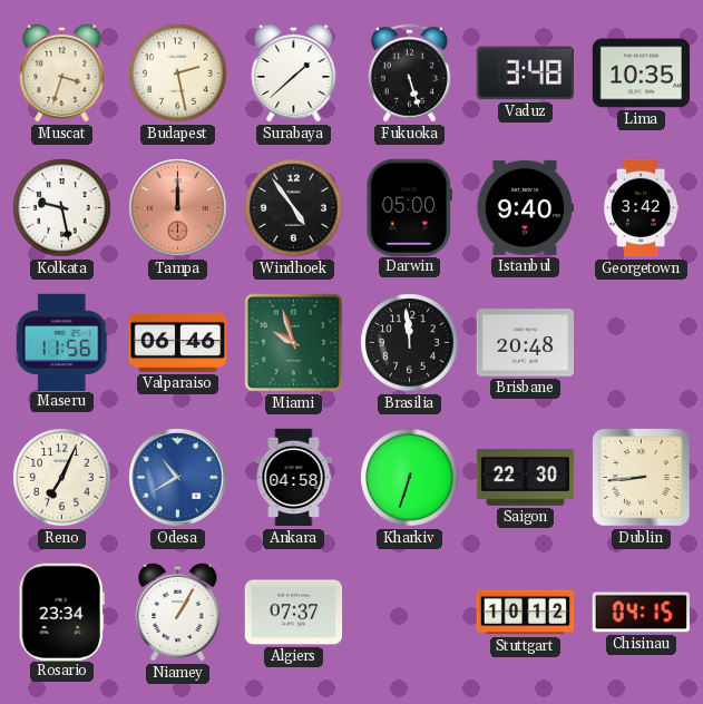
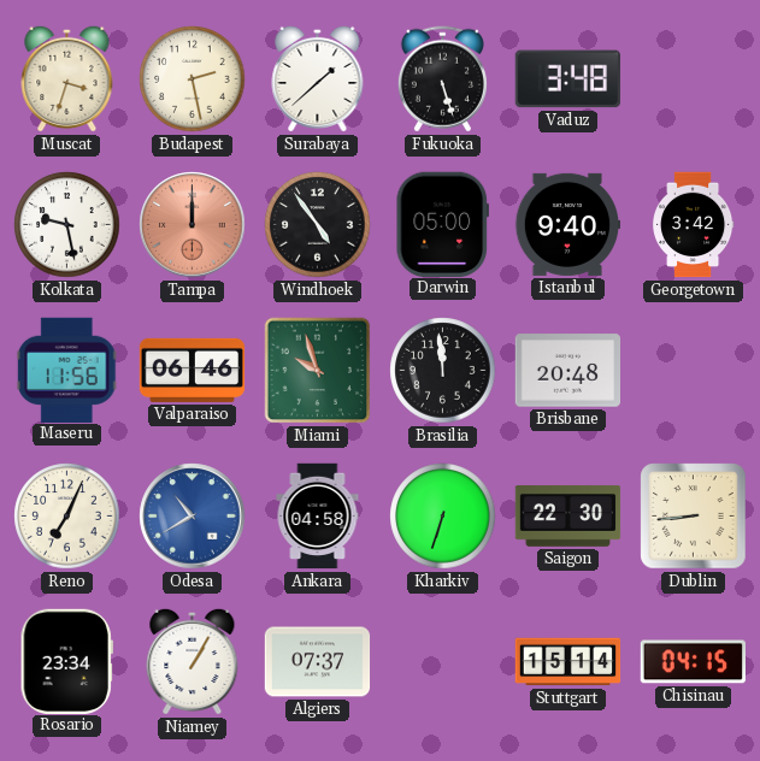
Lima: 10:35 -> none (642, 74)
Stuttgart: 10:12 -> 15:14 (568, 662)
